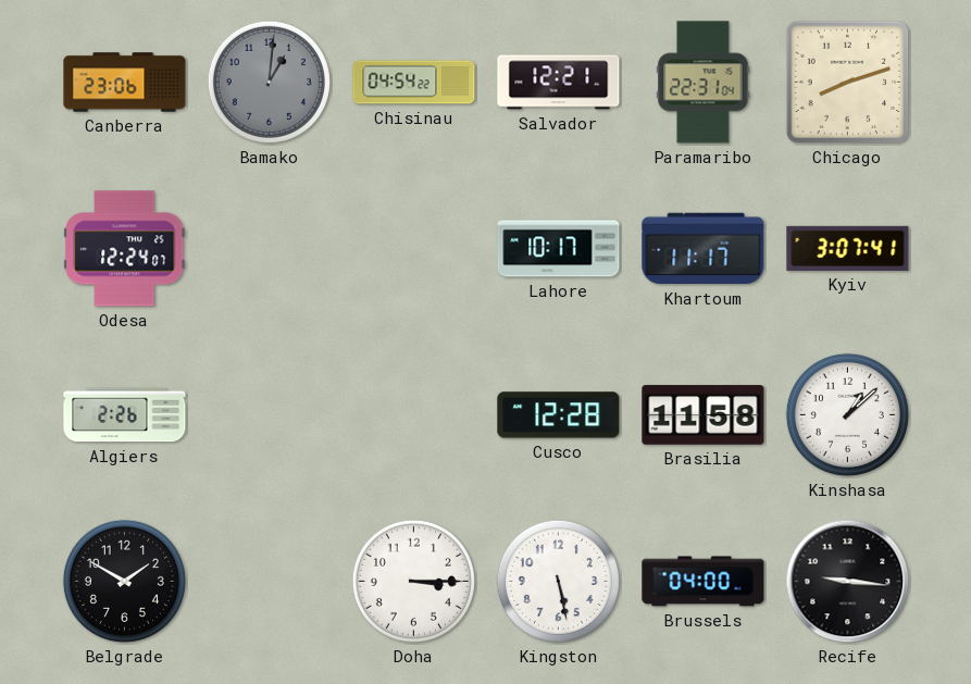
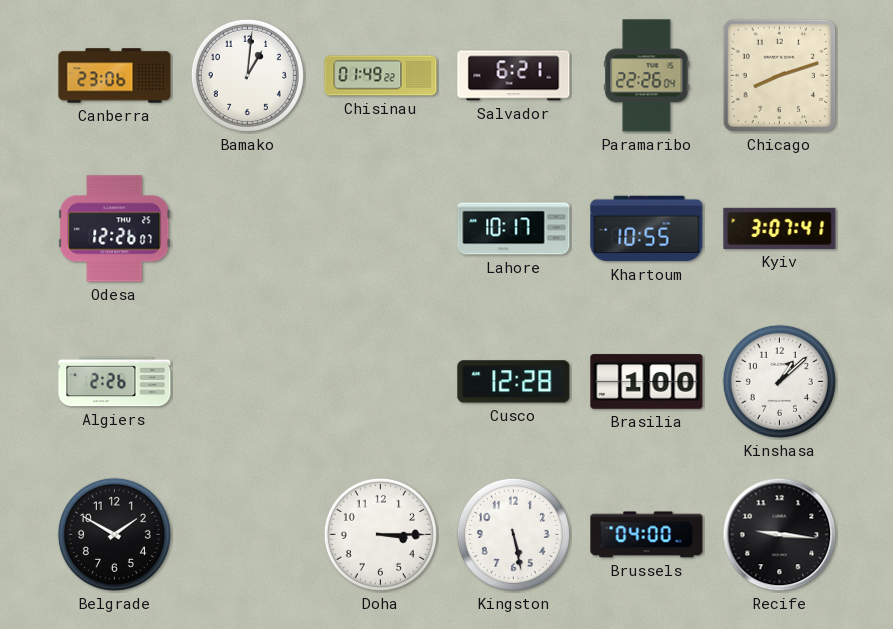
Bamako dial: grey -> white (247, 75)
Chisinau: 04:54 -> 01:49 (381, 76)
Salvador: 12:21 -> 6:21 (514, 76)
Paramaribo: 22:31 -> 22:26 (647, 76)
Odesa: 12:24 -> 12:26 (115, 229)
Khartoum: 11:17 -> 10:55 (647, 229)
Brasilia: 11:58 -> 1:00 (647, 382)
